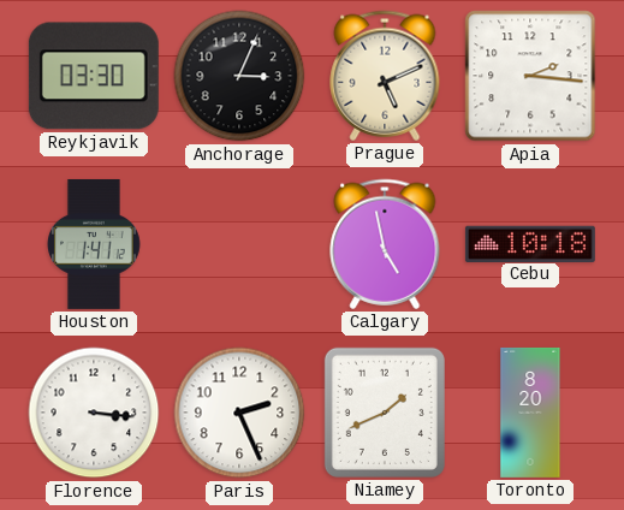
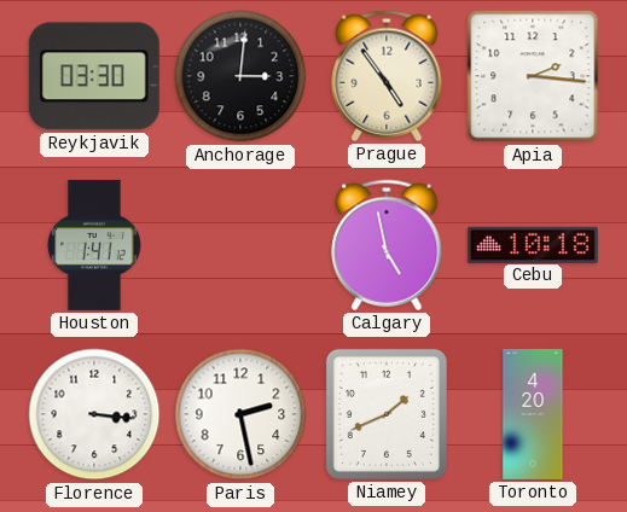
Anchorage: 3:04 -> 3:01 (240, 76)
Prague: 5:11 -> 4:54 (387, 76)
Paris: 2:26 -> 2:28 (240, 414)
Toronto: 8:20 -> 4:20 (533, 414)
